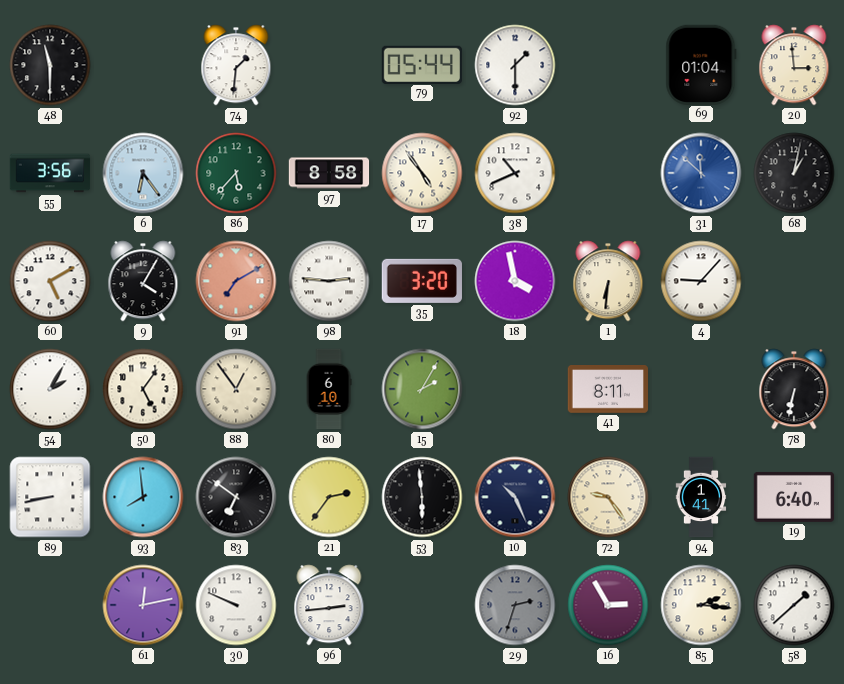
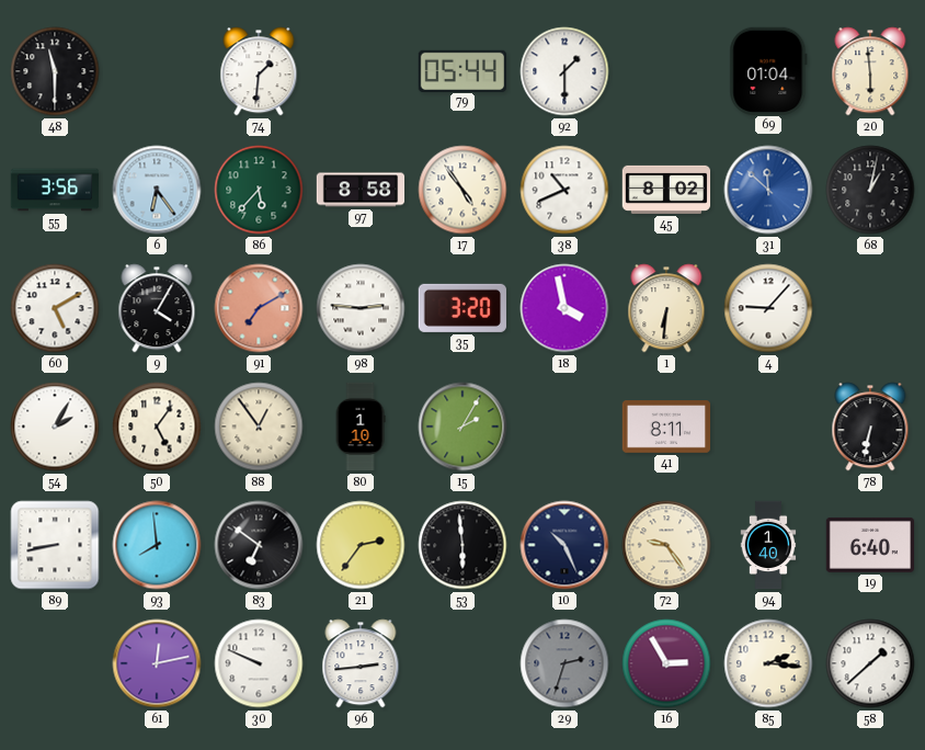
20: 2:59 -> 5:59 (870, 71)
45: none -> 8:02 (666, 190)
80: 6:10 -> 1:10 (361, 427)
94: 1:41 -> 1:40 (768, 545)
